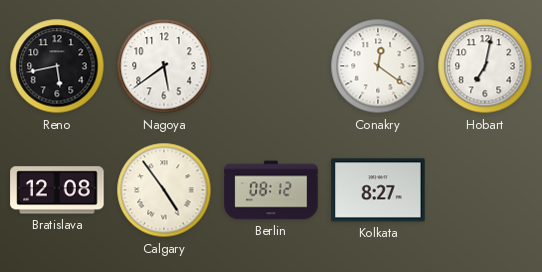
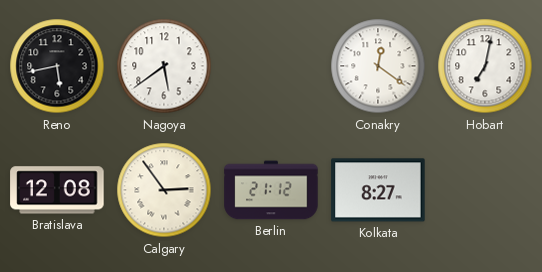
Calgary: 4:54 -> 2:54 (164, 190)
Berlin: 08:12 -> 21:12 (271, 190)
